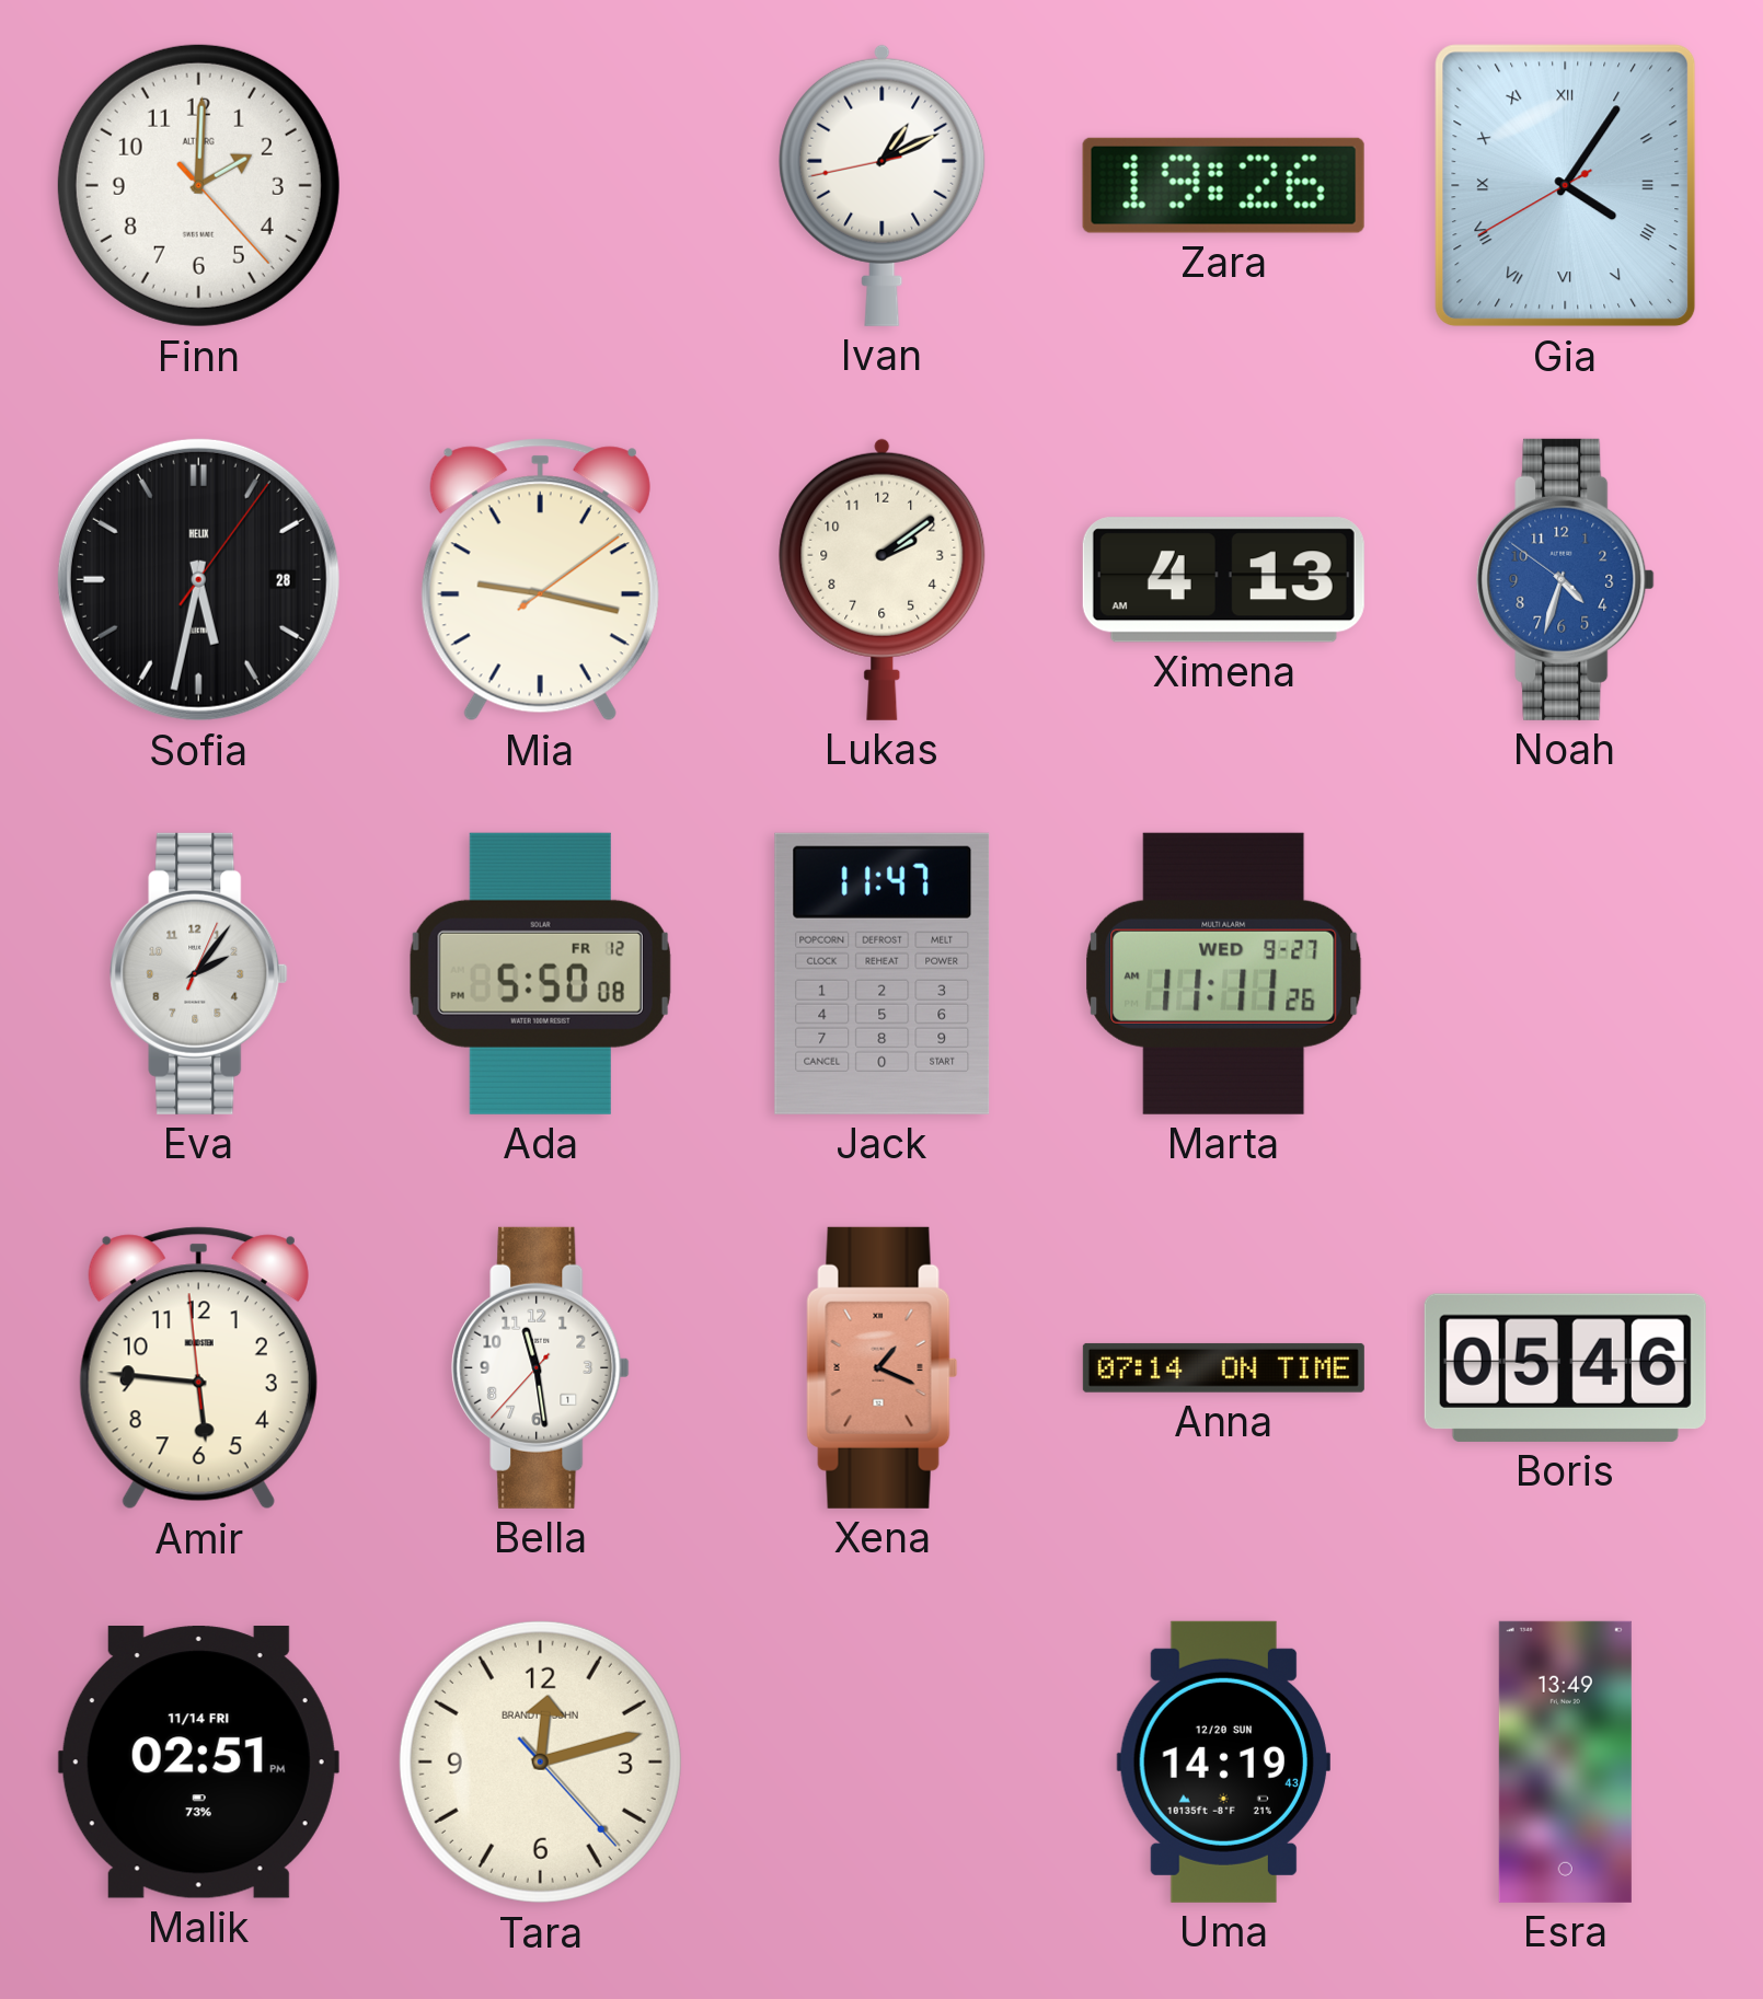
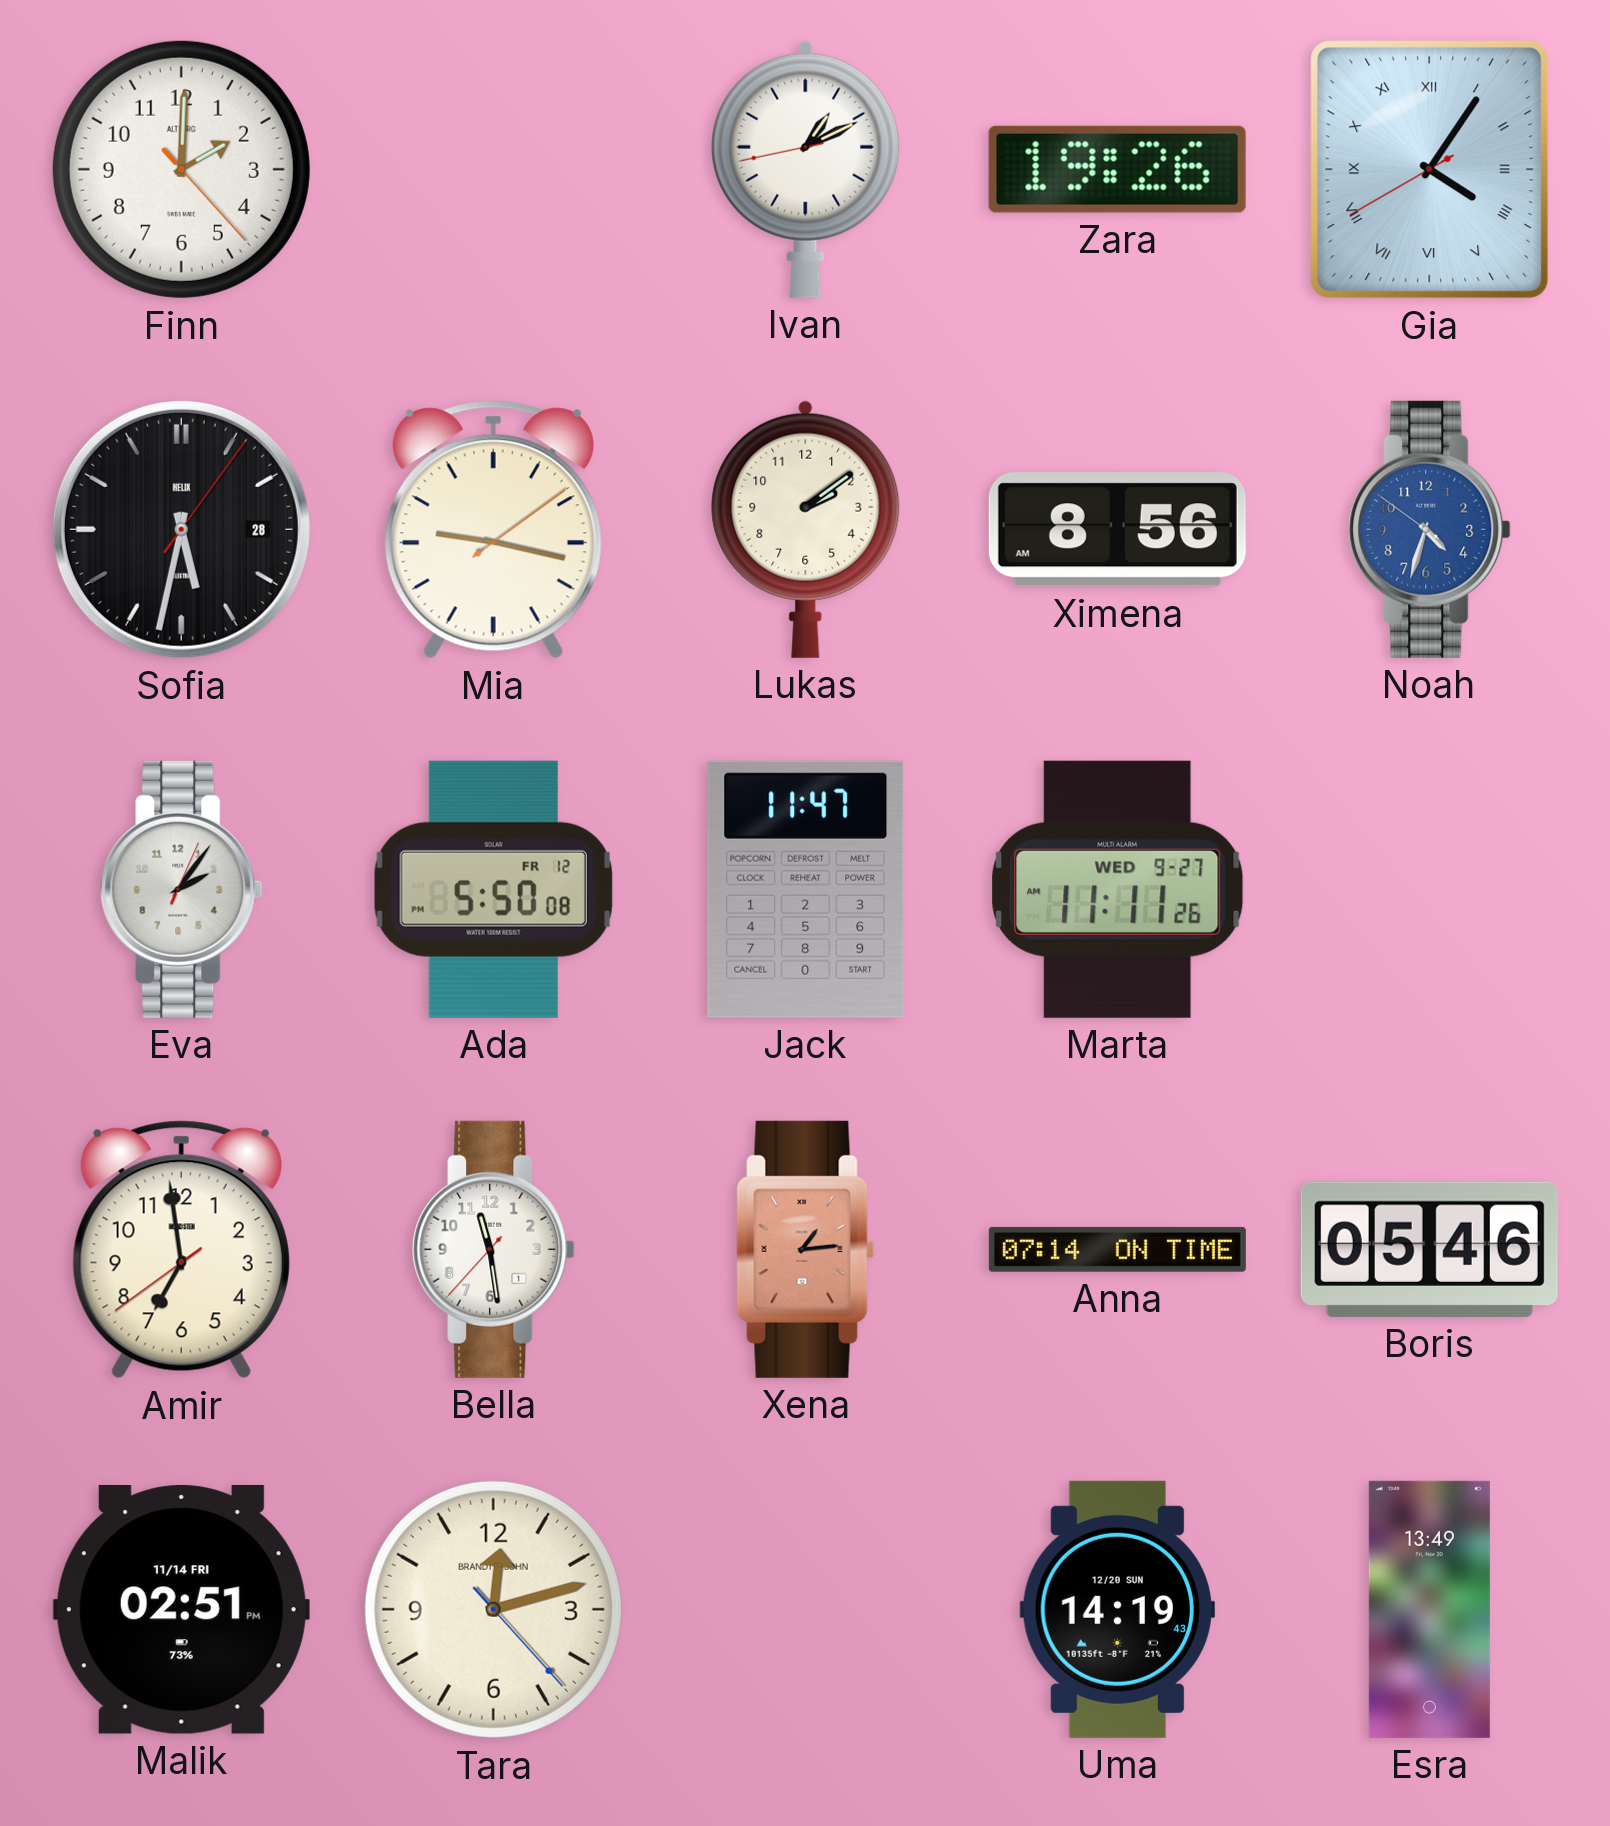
Ximena: 4:13 -> 8:56 (1117, 530)
Amir: 5:45 -> 6:58 (181, 1250)
Xena: 1:19 -> 1:14 (806, 1249)
